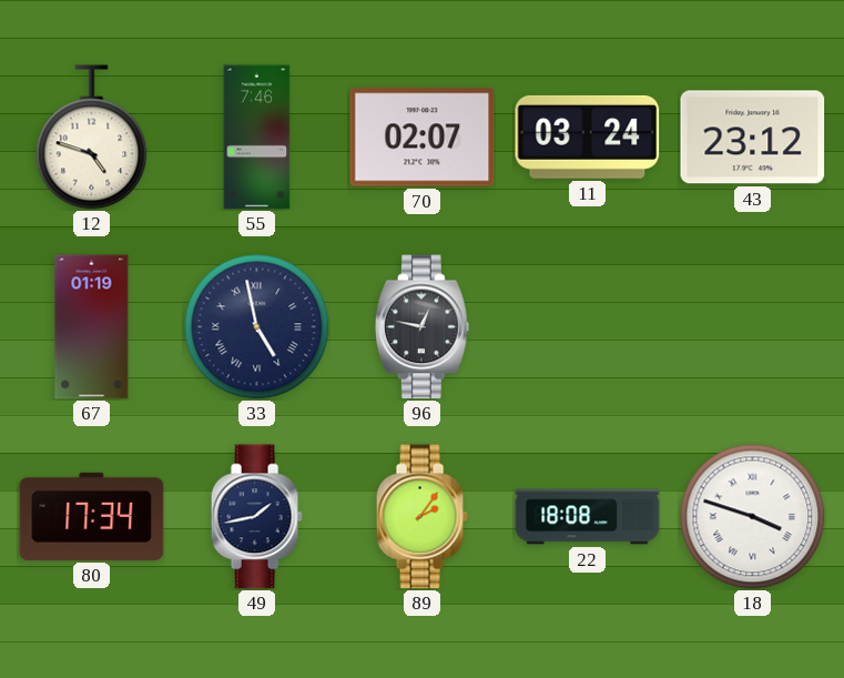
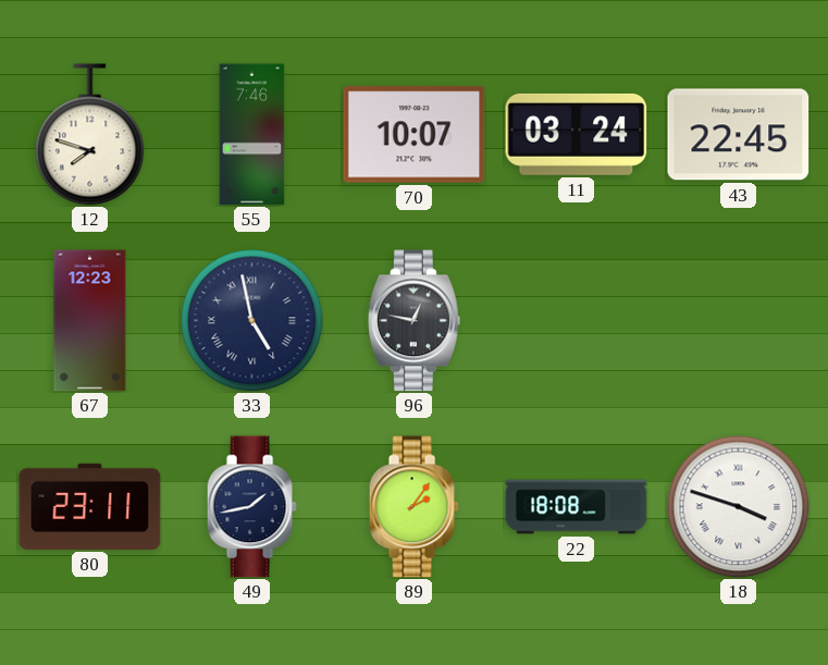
12: 4:48 -> 7:48 (90, 135)
70: 02:07 -> 10:07 (415, 135)
43: 23:12 -> 22:45 (739, 135)
67: 01:19 -> 12:23 (90, 321)
80: 17:34 -> 23:11 (90, 506)
